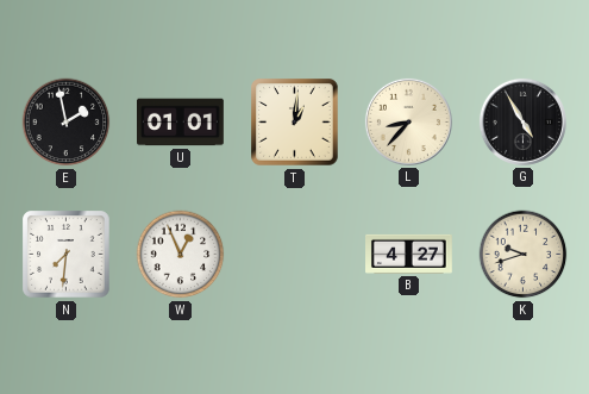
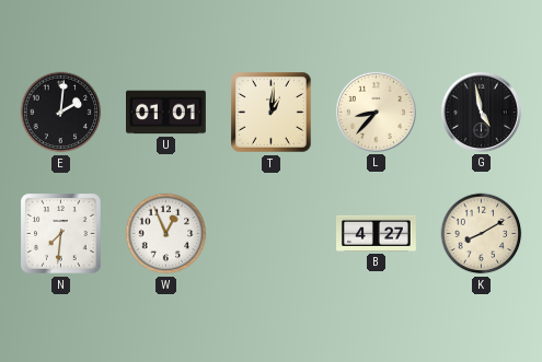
E: 1:58 -> 2:01 (61, 113)
G: 4:55 -> 4:58 (481, 112)
K: 9:42 -> 8:10 (482, 234)
